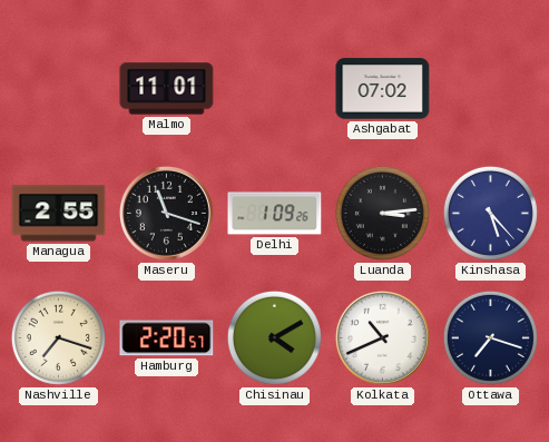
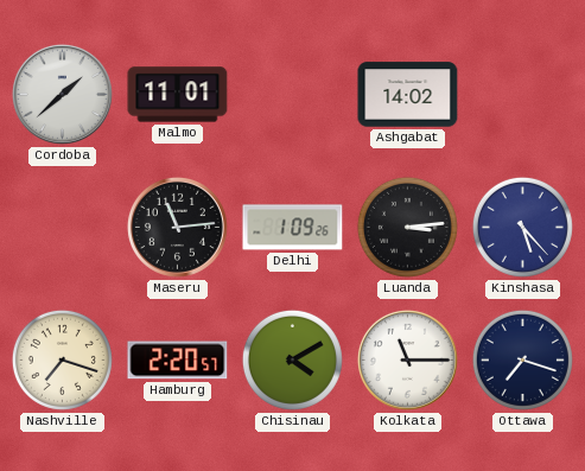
Cordoba: none -> 1:38 (62, 94)
Ashgabat: 07:02 -> 14:02 (408, 95)
Managua: 2:55 -> none (59, 214)
Maseru: 11:18 -> 11:14 (177, 227)
Kolkata: 10:41 -> 11:15 (407, 359)
